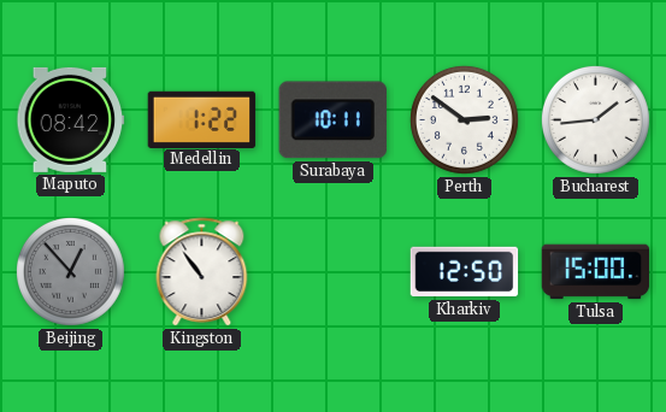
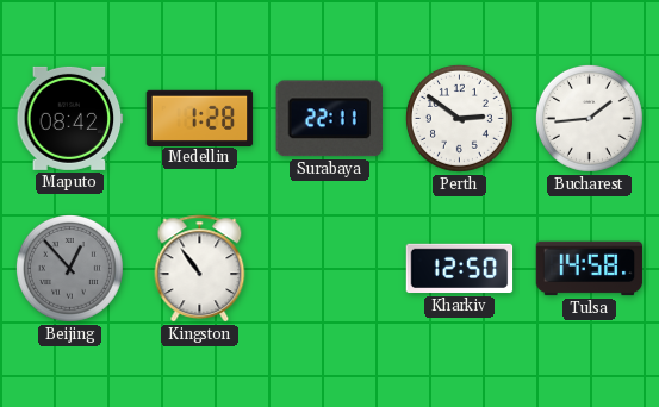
Medellin: 1:22 -> 1:28 (200, 118)
Surabaya: 10:11 -> 22:11 (329, 119)
Tulsa: 15:00 -> 14:58 (590, 269)
